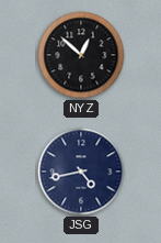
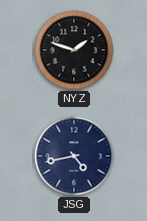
NYZ: 12:52 -> 1:48 (74, 50)
